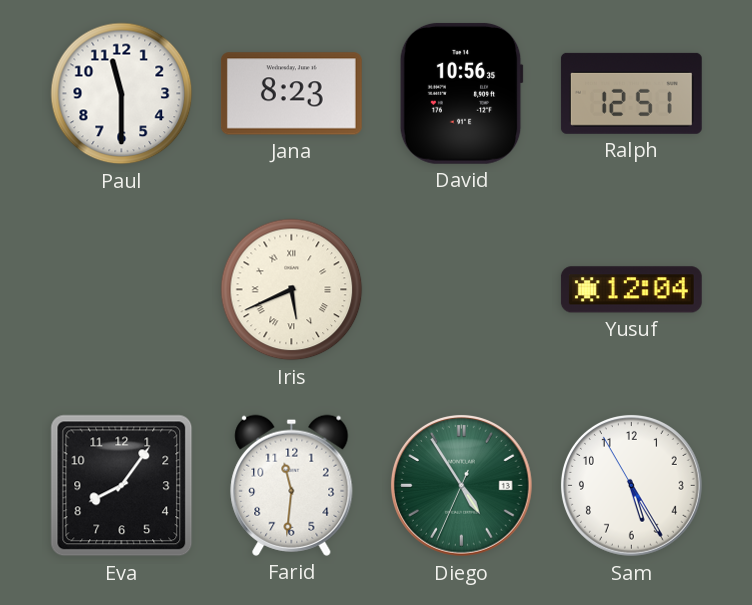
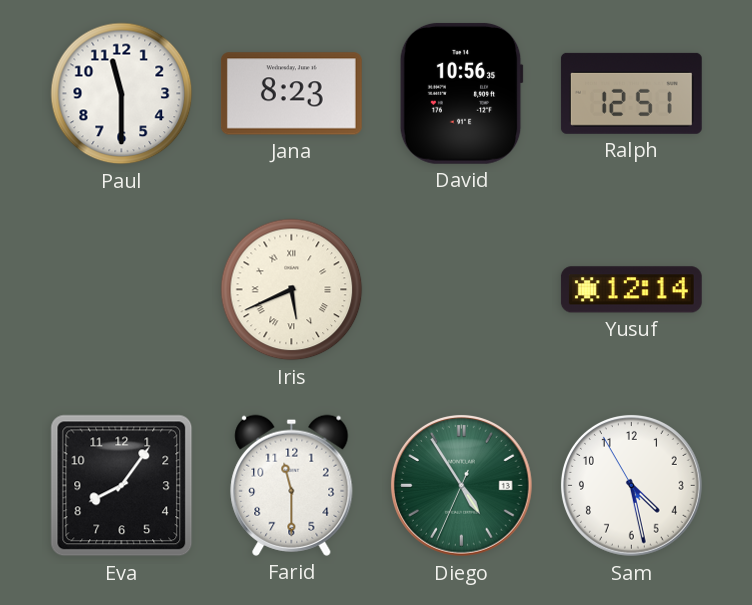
Yusuf: 12:04 -> 12:14 (631, 290)
Farid: 11:31 -> 11:30 (292, 485)
Sam: 5:24 -> 4:27 (631, 485)
